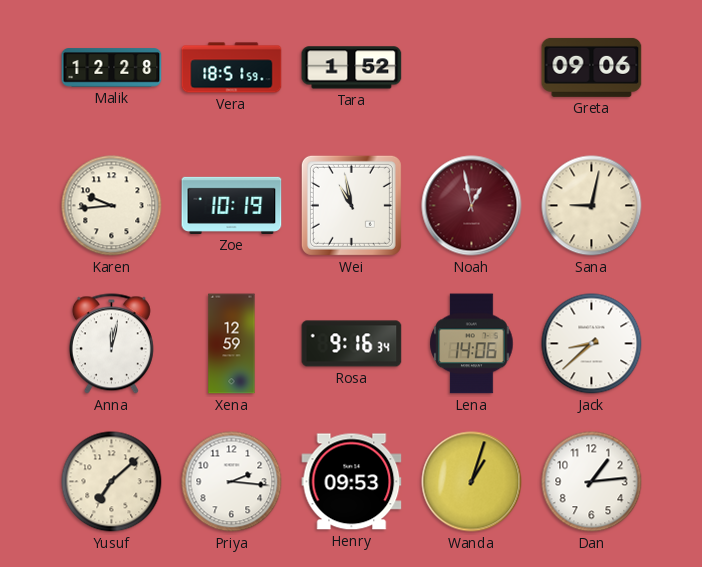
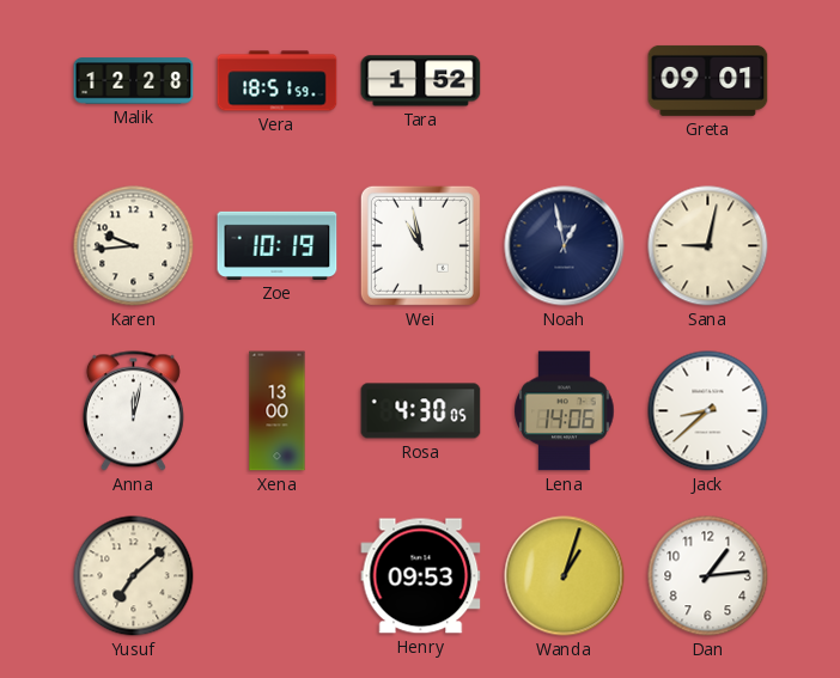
Greta: 09:06 -> 09:01 (708, 80)
Noah dial: burgundy -> navy (565, 246)
Xena: 12:59 -> 13:00 (278, 411)
Rosa: 9:16 -> 4:30 (421, 411)
Priya: 2:16 -> none (232, 482)
